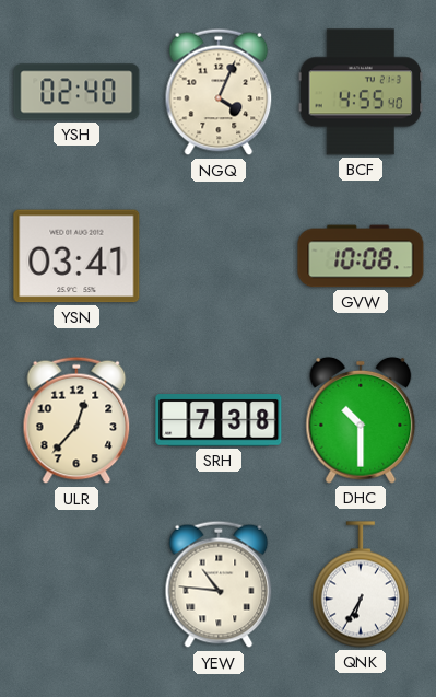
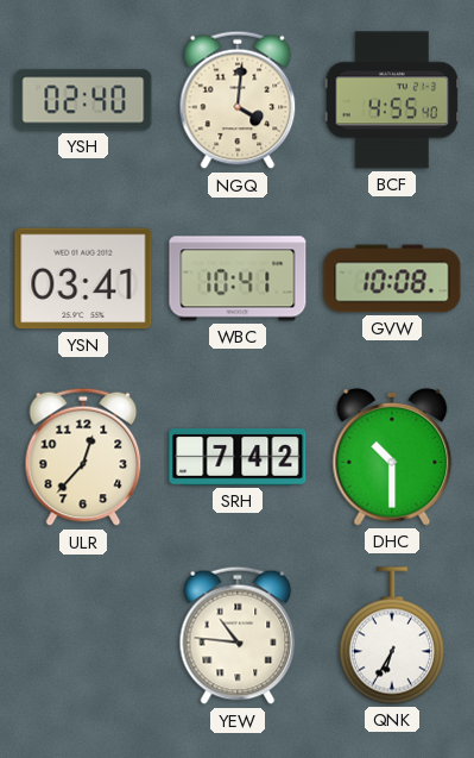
NGQ: 4:04 -> 4:01 (238, 100)
WBC: none -> 10:41 (238, 278)
SRH: 7:38 -> 7:42 (238, 457)
